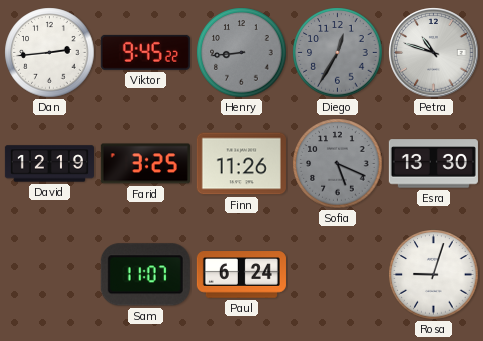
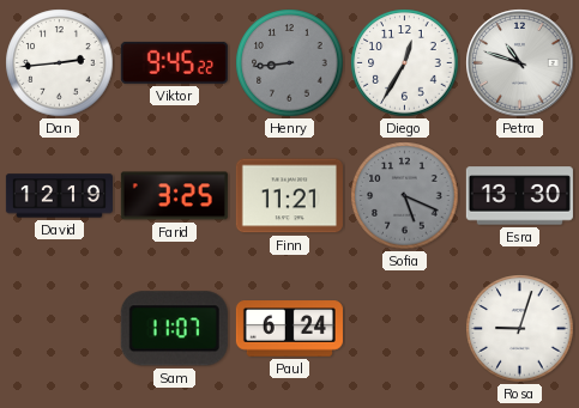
Diego dial: grey -> white (405, 63)
Finn: 11:26 -> 11:21 (289, 196)
